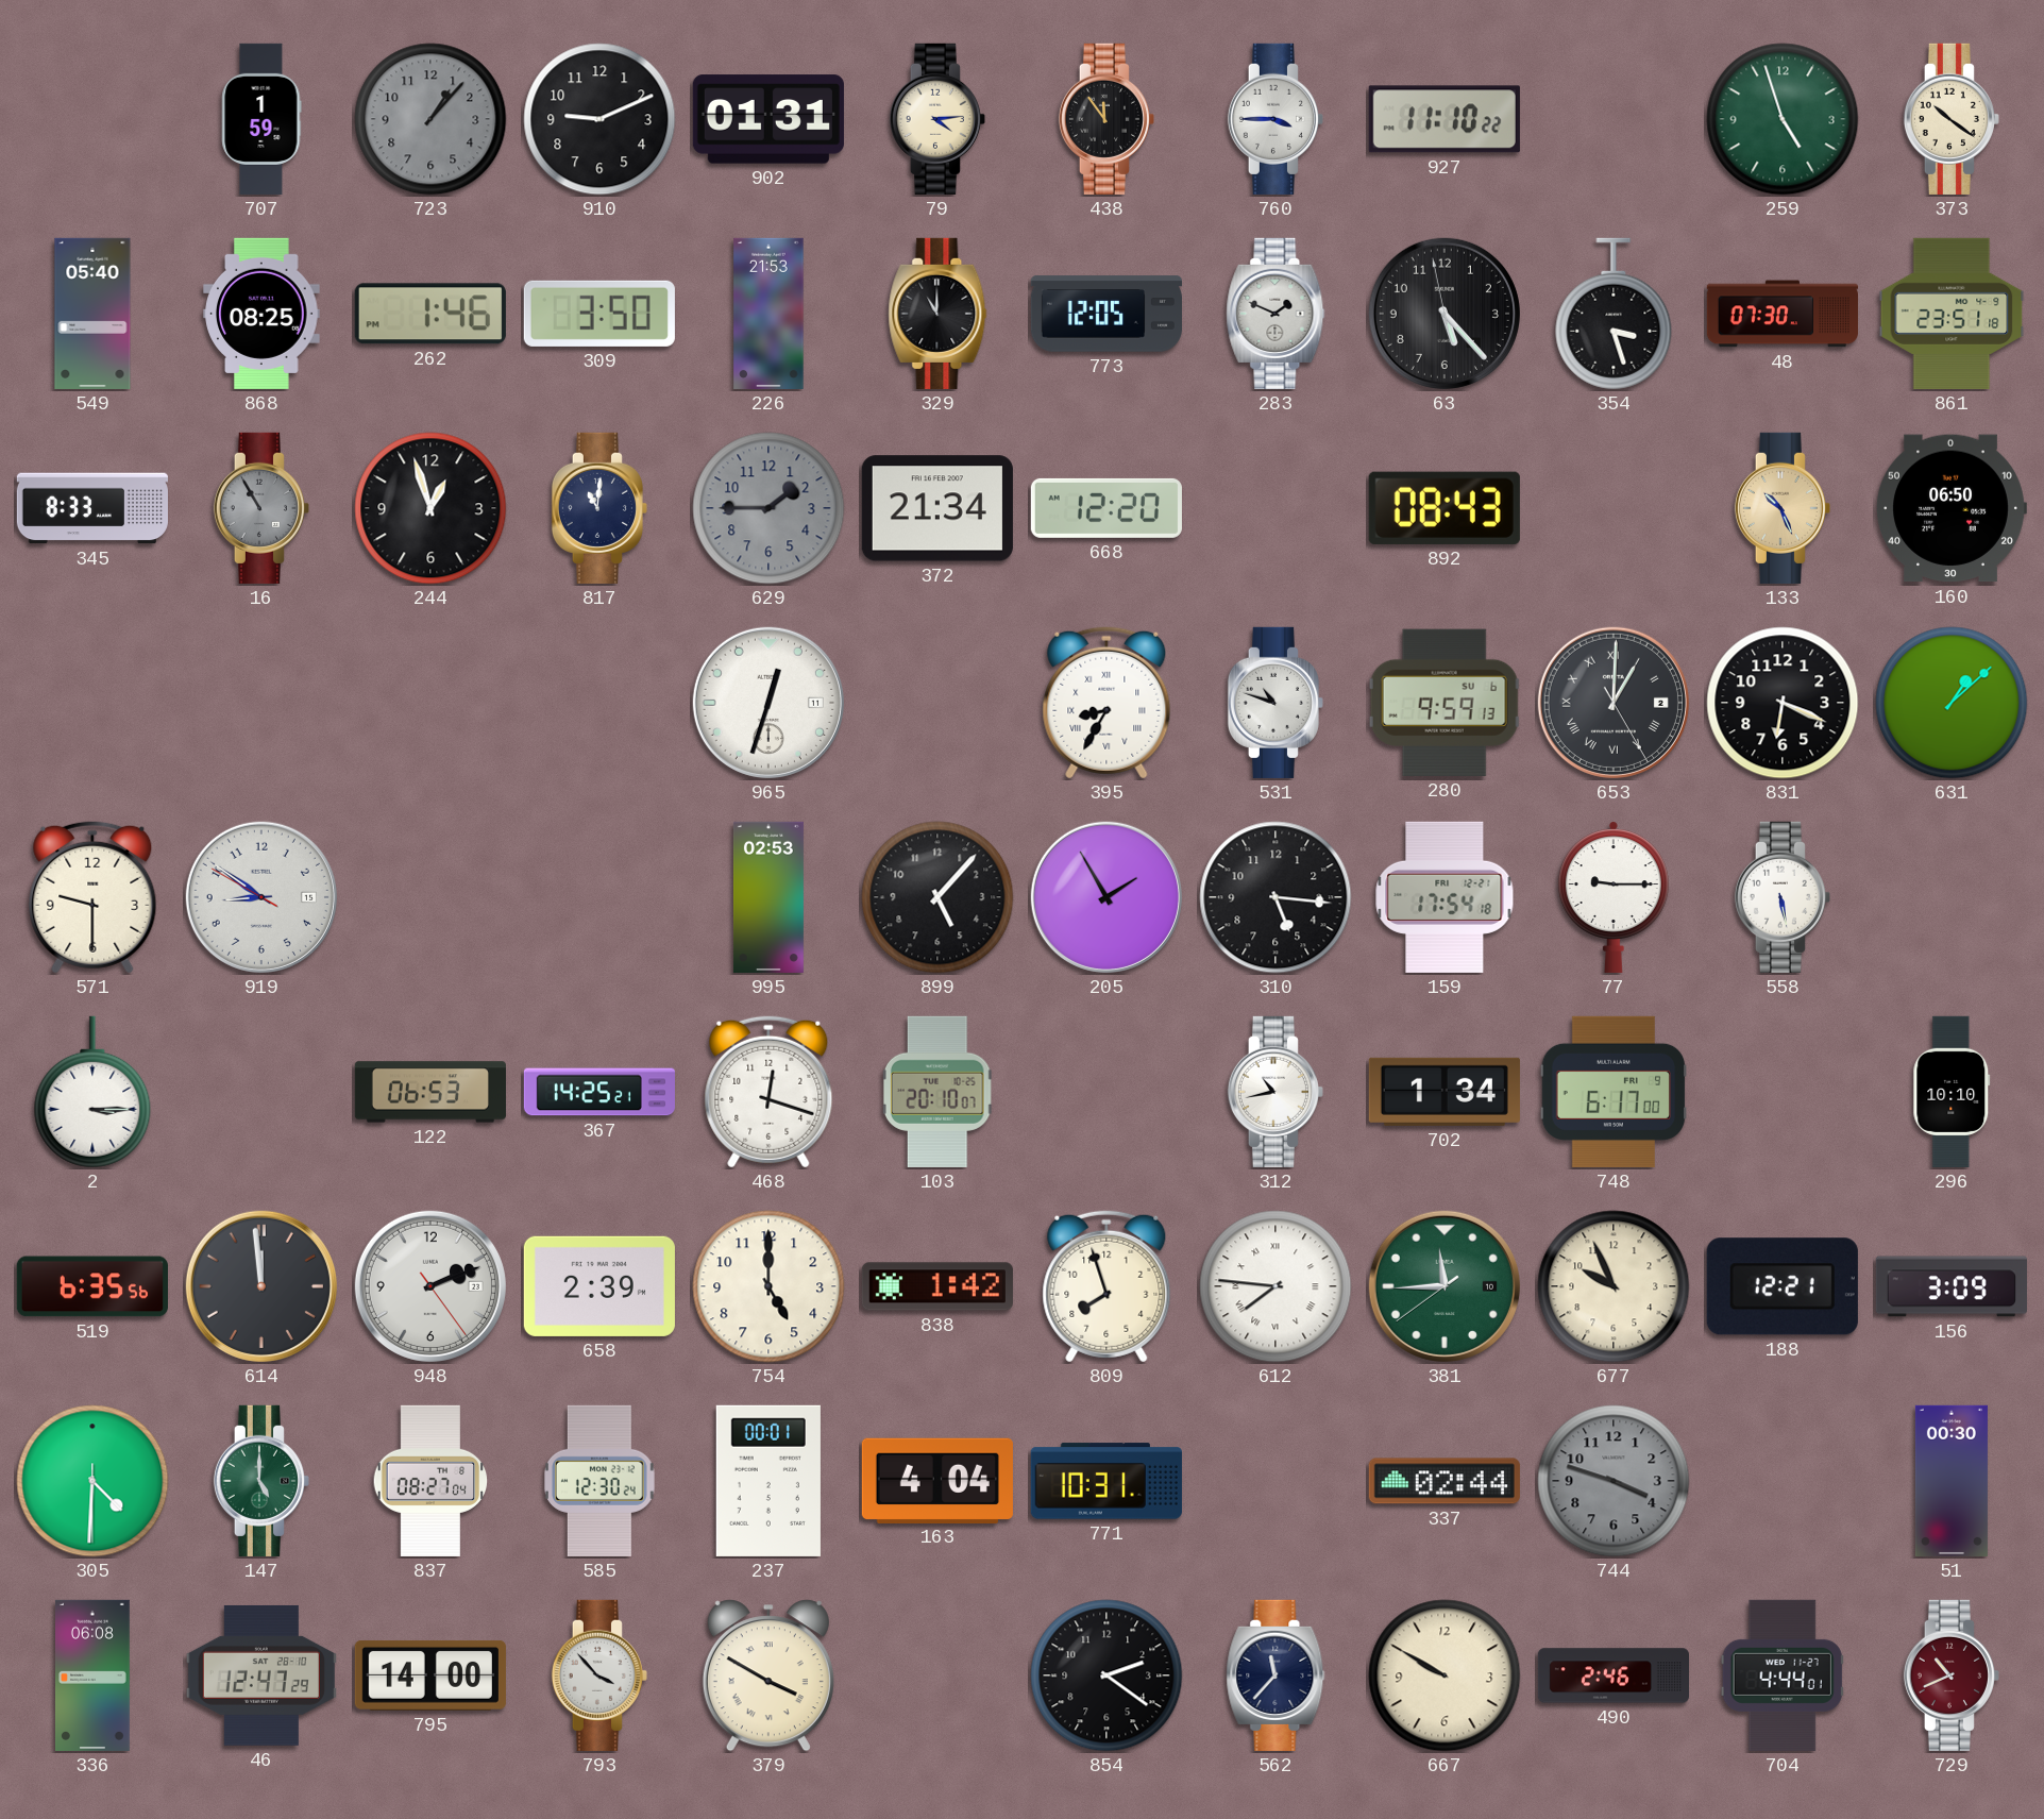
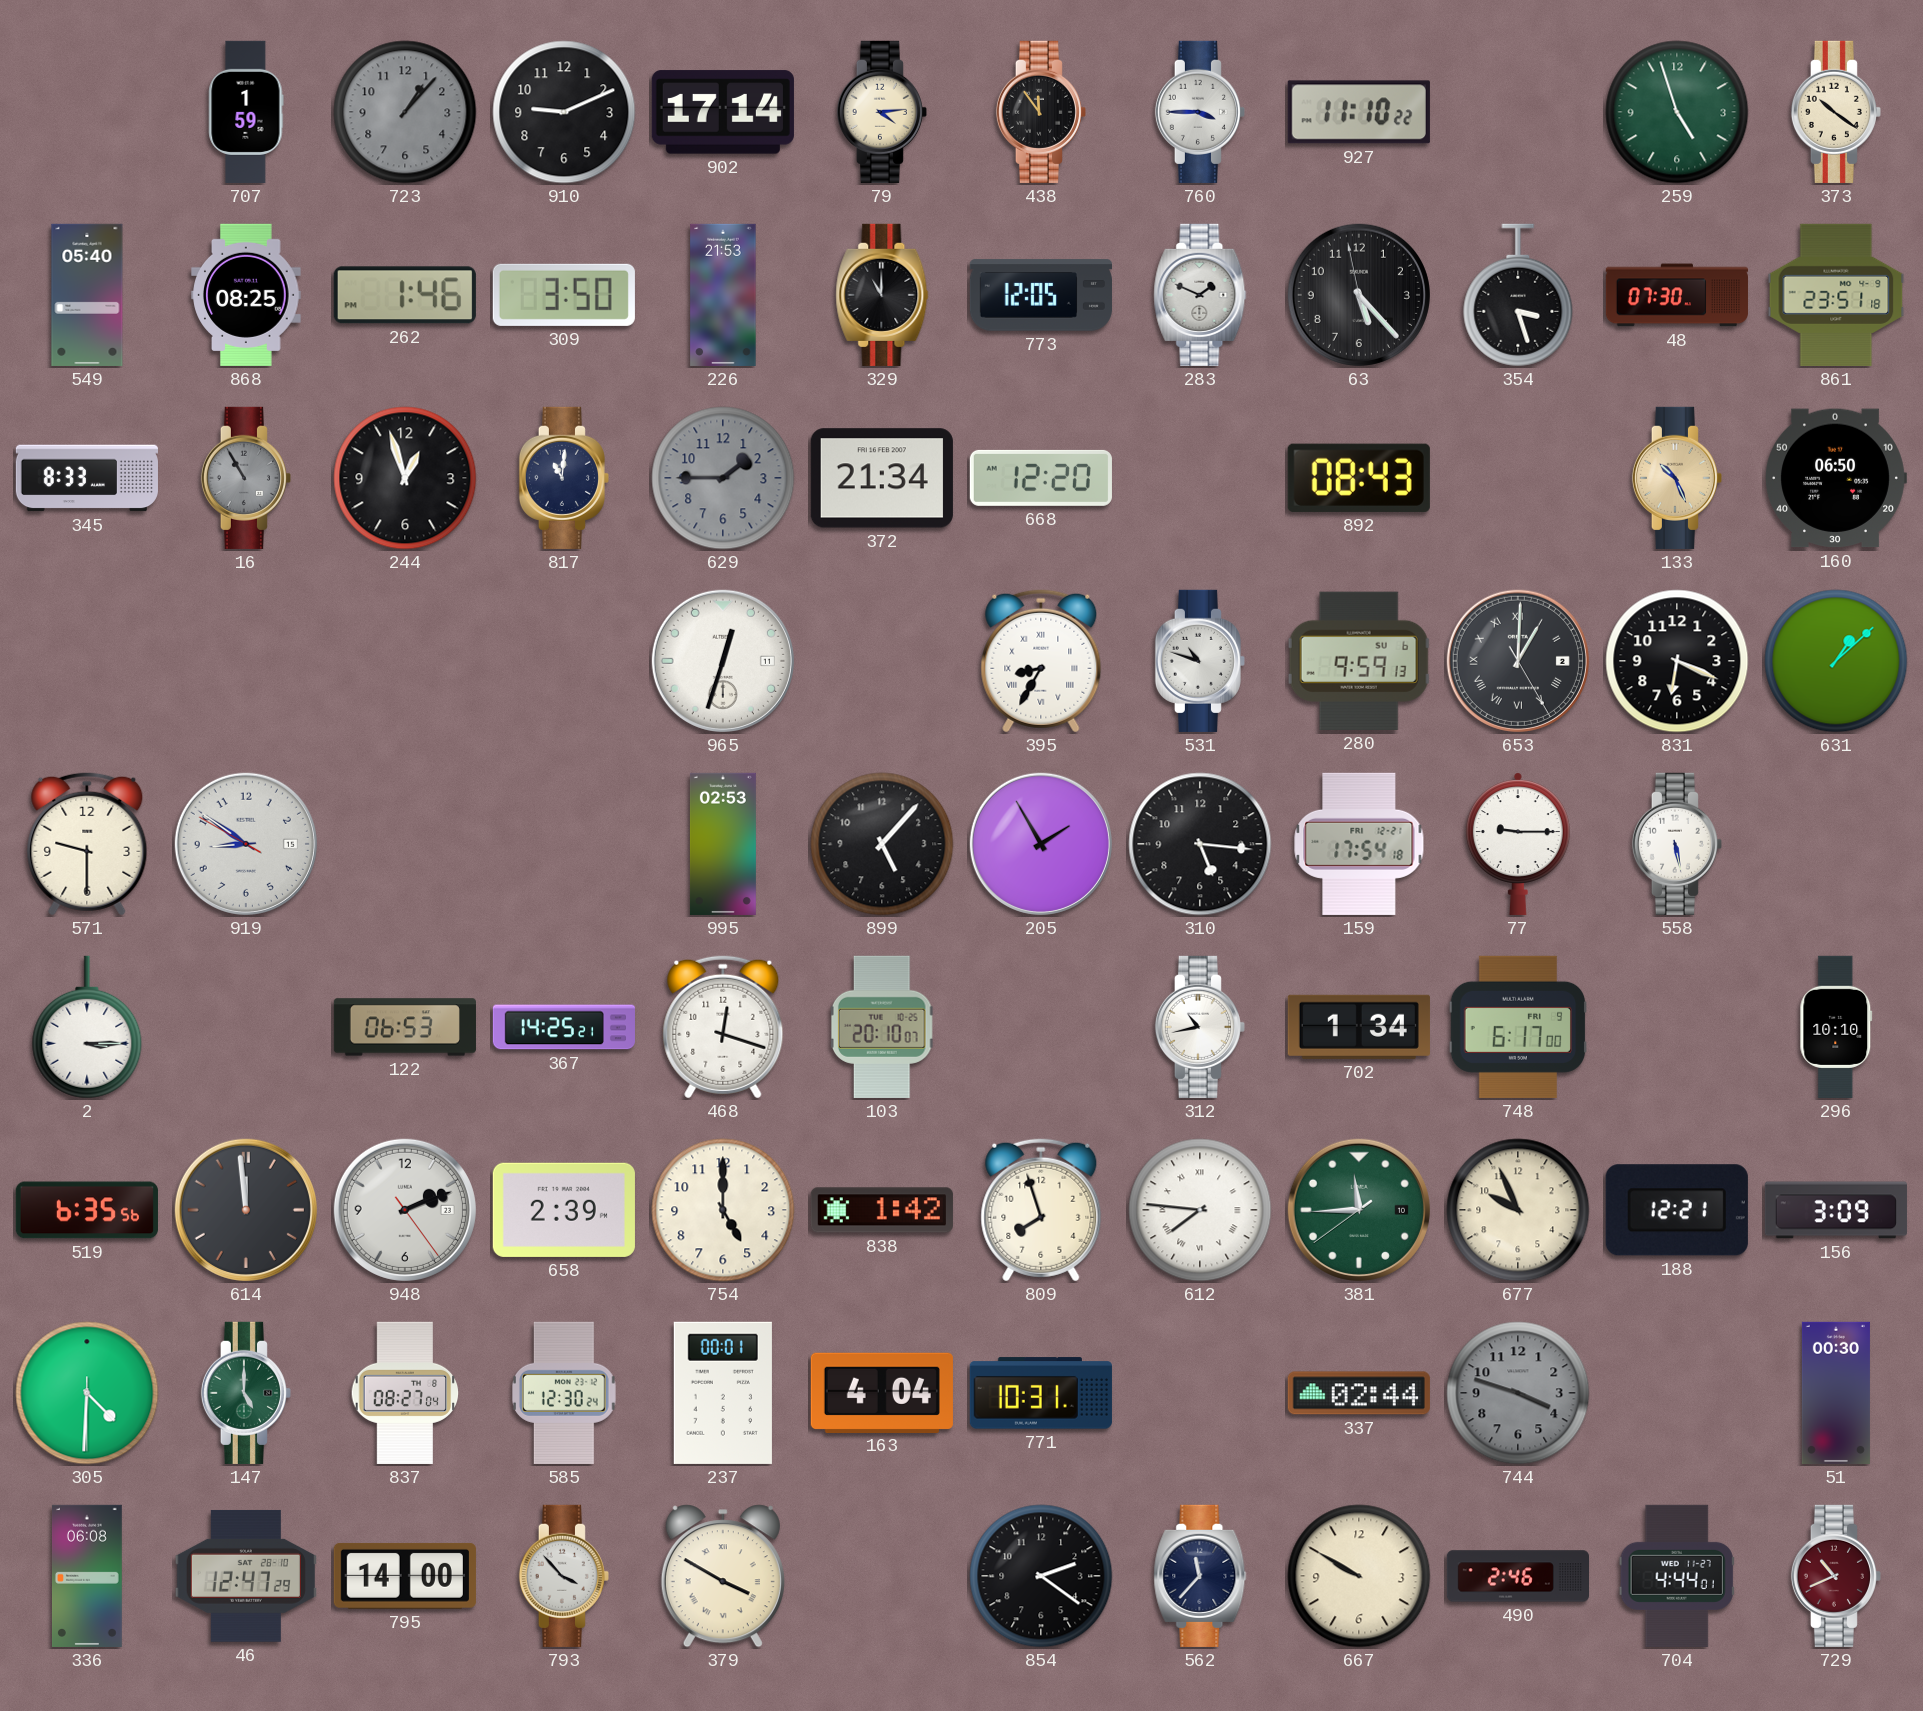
902: 01:31 -> 17:14 (723, 112)
